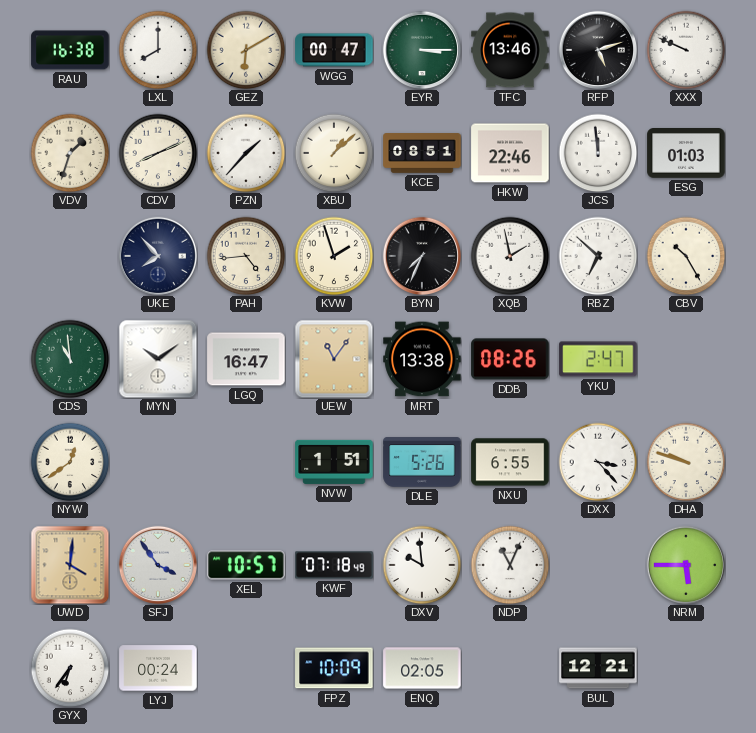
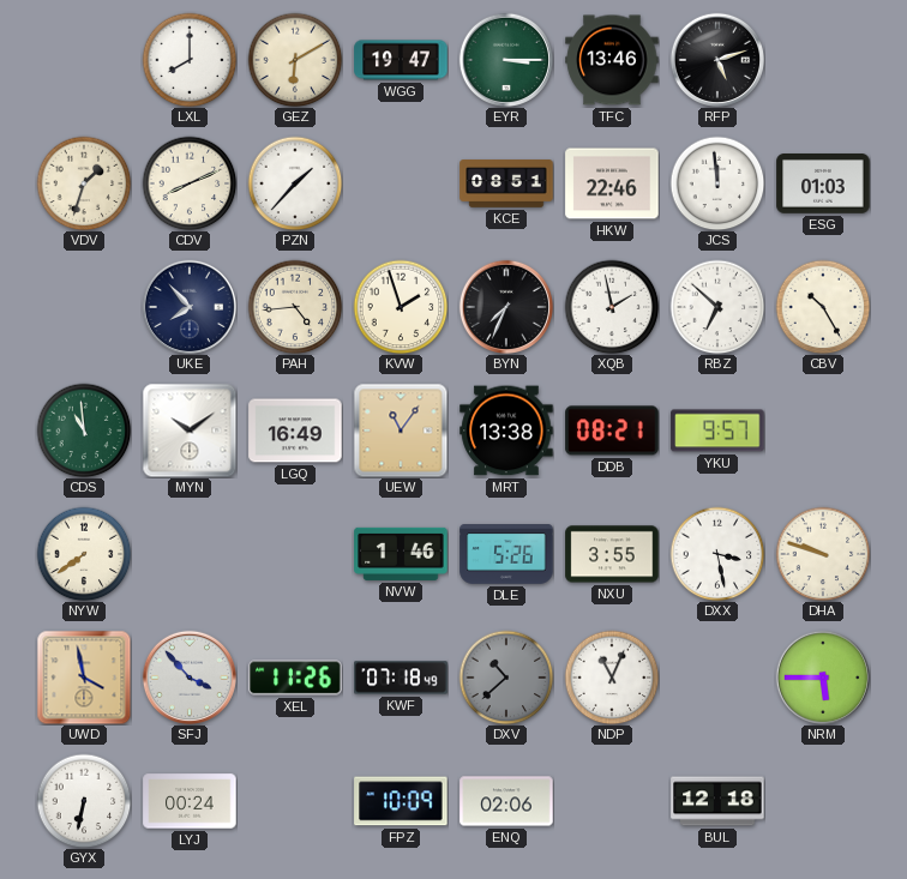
RAU: 16:38 -> none (70, 50)
WGG: 00:47 -> 19:47 (401, 60)
XXX: 9:49 -> none (686, 50)
XBU: 1:08 -> none (334, 153)
LGQ: 16:47 -> 16:49 (295, 431)
DDB: 08:26 -> 08:21 (612, 431)
YKU: 2:47 -> 9:57 (717, 431)
NYW: 12:39 -> 7:39 (84, 554)
NVW: 1:51 -> 1:46 (401, 554)
NXU: 6:55 -> 3:55 (612, 554)
DXX: 3:23 -> 3:28 (717, 554)
UWD: 4:01 -> 3:58 (84, 678)
SFJ: 3:54 -> 3:53 (188, 676)
XEL: 10:57 -> 11:26 (295, 678)
DXV: 9:59 -> 10:38 (506, 678)
DXV dial: white -> grey (506, 678)
GYX: 6:36 -> 6:32 (84, 801)
ENQ: 02:05 -> 02:06 (506, 801)
BUL: 12:21 -> 12:18 (717, 801)
